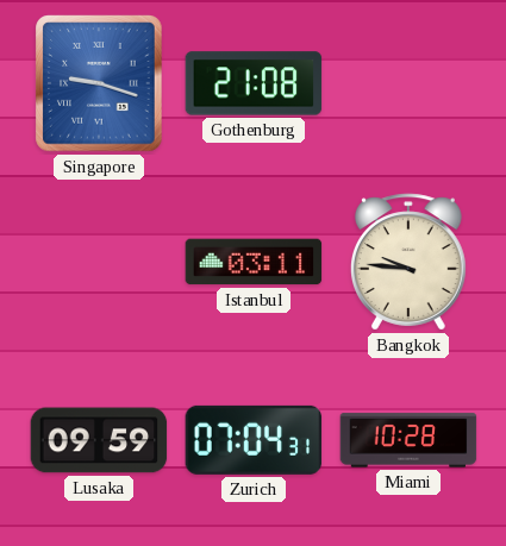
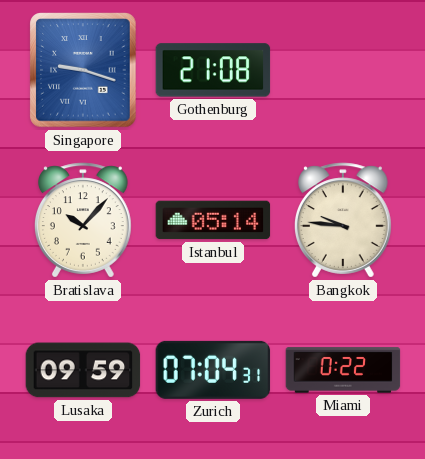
Bratislava: none -> 10:07 (83, 220)
Istanbul: 03:11 -> 05:14 (213, 220)
Miami: 10:28 -> 0:22 (343, 370)
